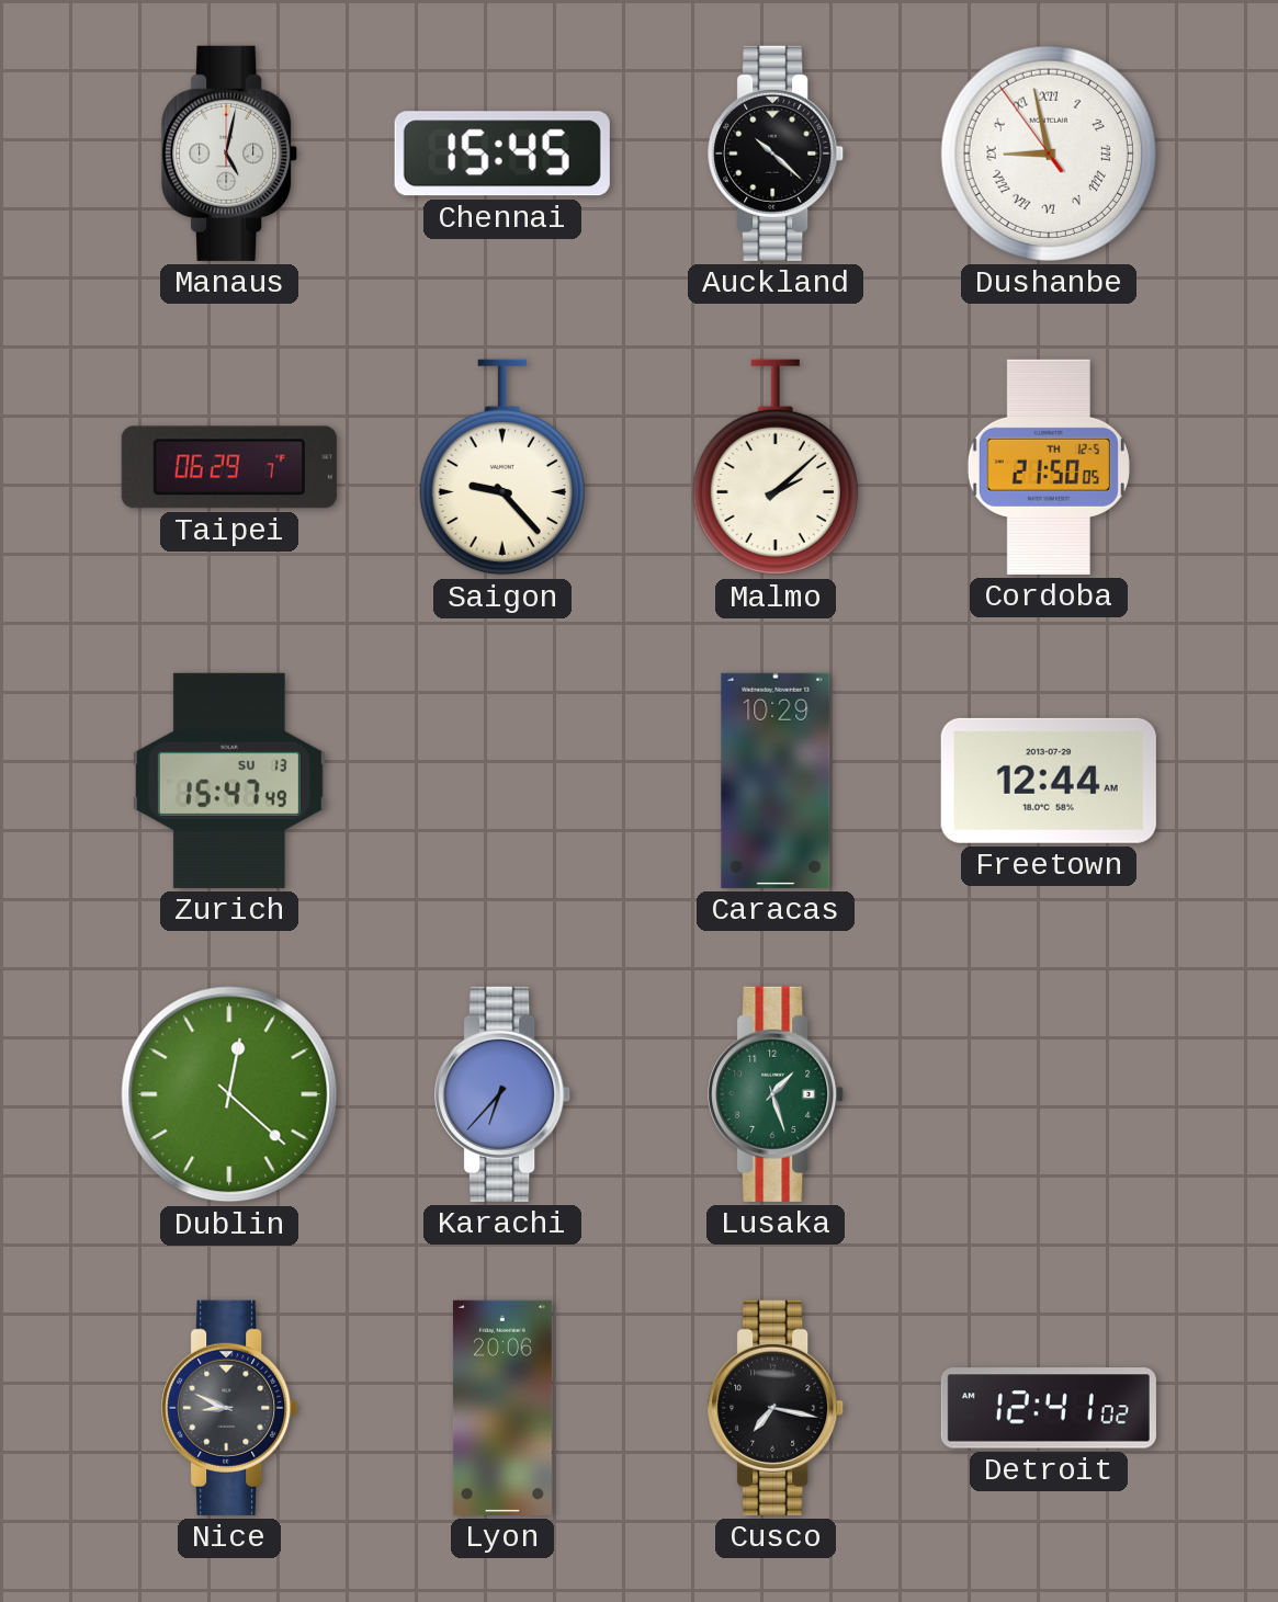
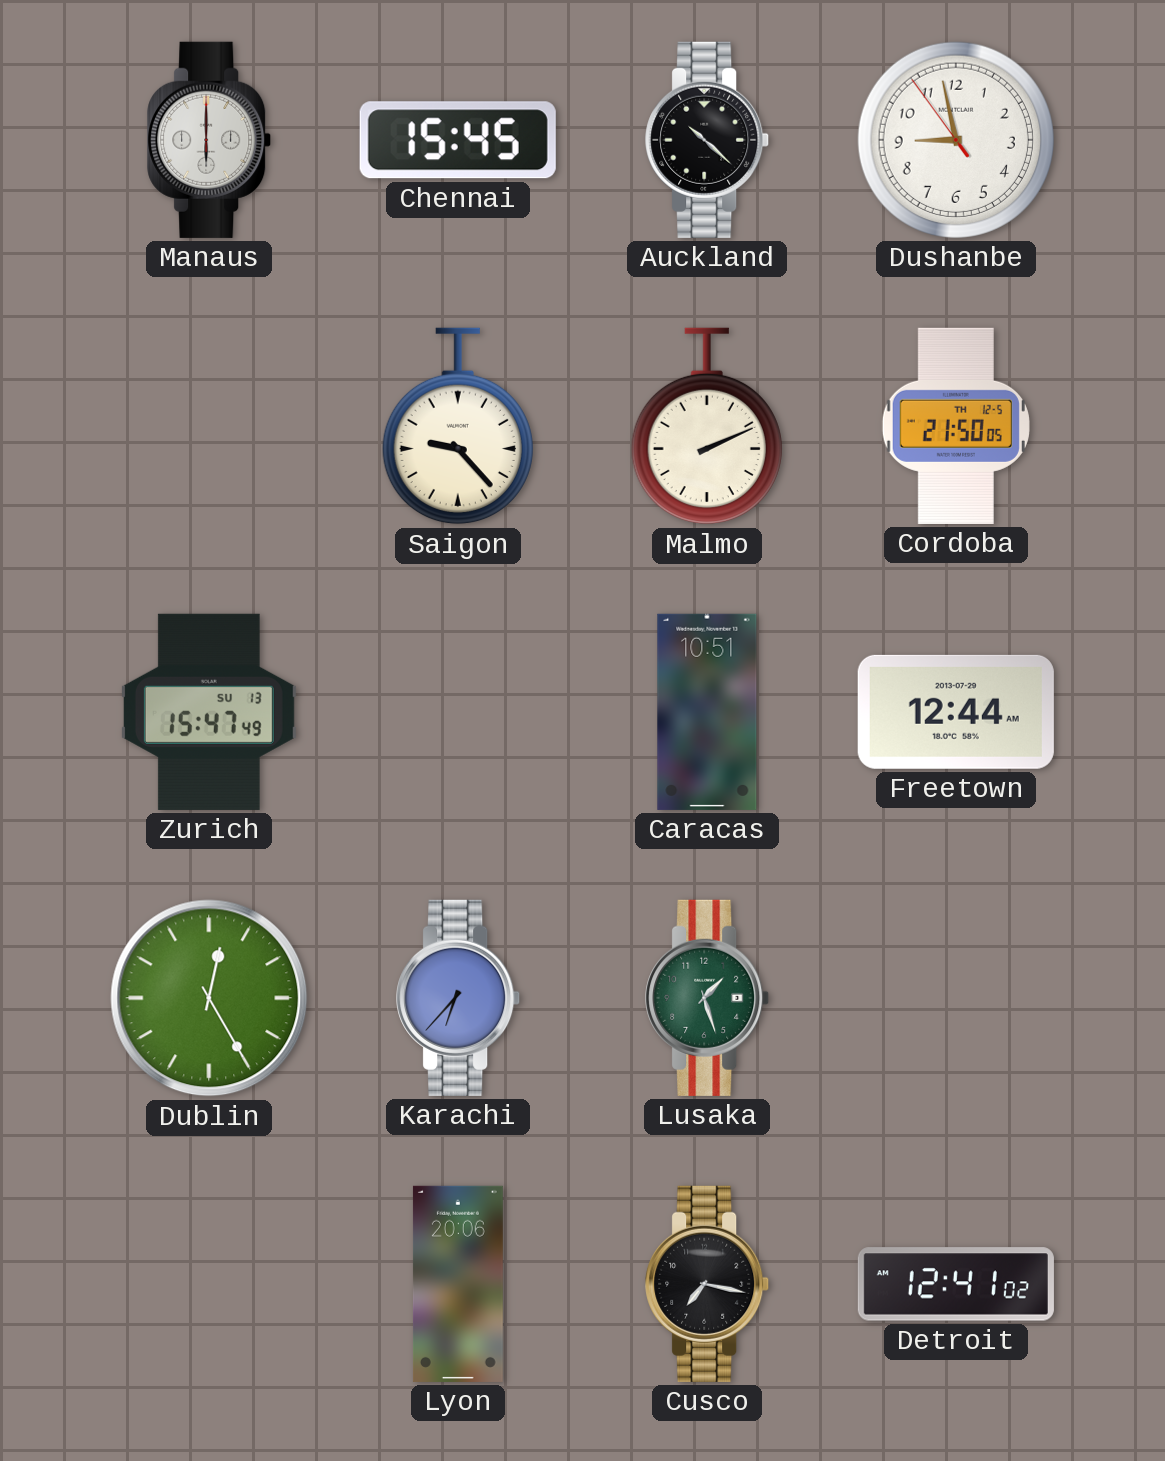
Manaus: 5:02 -> 6:00 (210, 140)
Dushanbe numerals: Roman -> Arabic (956, 140)
Taipei: 06:29 -> none (229, 467)
Malmo: 2:08 -> 2:11 (707, 426)
Caracas: 10:29 -> 10:51 (707, 712)
Dublin: 12:22 -> 12:25 (209, 998)
Nice: 8:49 -> none (230, 1408)
